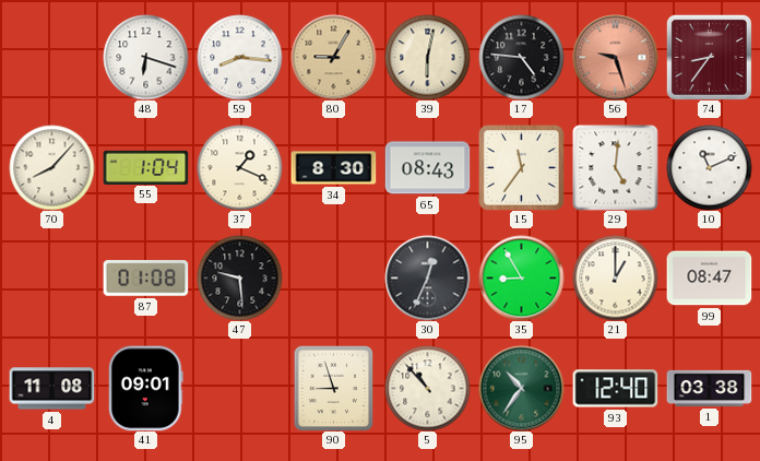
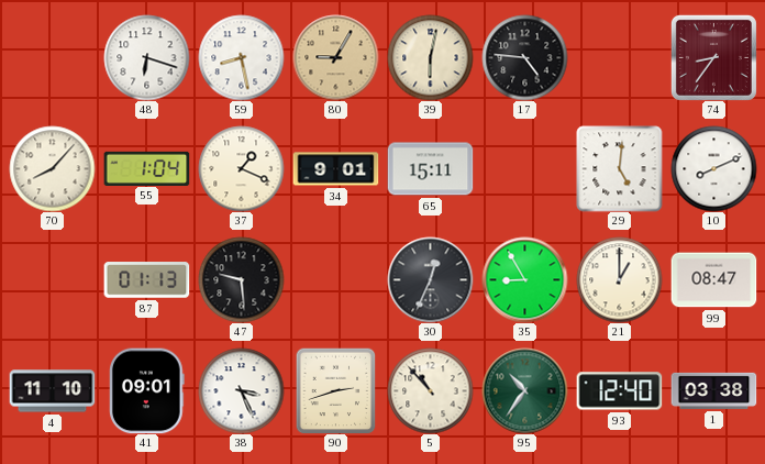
59: 8:16 -> 8:28 (241, 57)
56: 9:27 -> none (615, 57)
34: 8:30 -> 9:01 (335, 169)
65: 08:43 -> 15:11 (430, 169)
15: 11:36 -> none (521, 167)
10: 11:11 -> 8:11 (713, 168)
87: 01:08 -> 01:13 (146, 280)
4: 11:08 -> 11:10 (52, 391)
38: none -> 3:26 (241, 390)
90: 8:57 -> 2:42 (336, 390)
